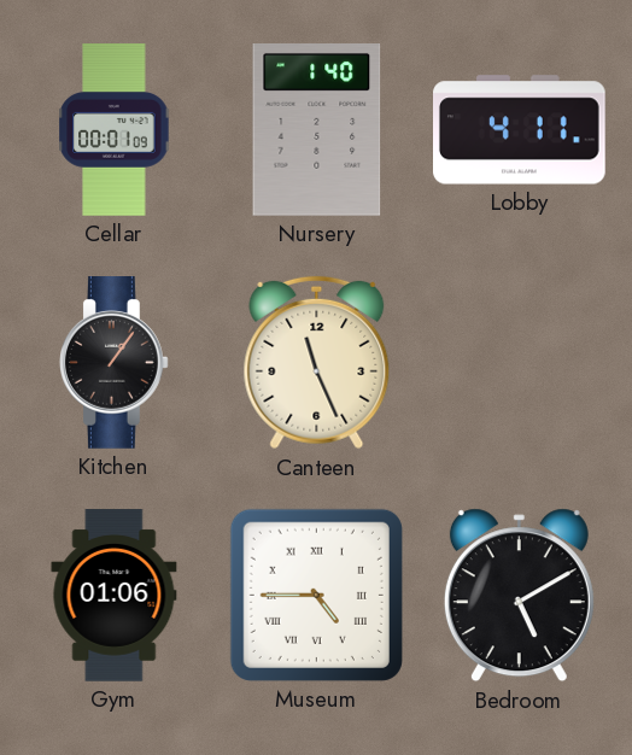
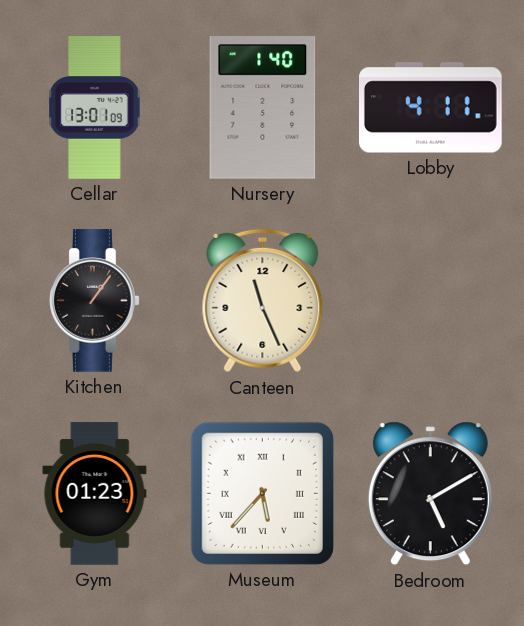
Cellar: 00:01 -> 13:01 (95, 108)
Gym: 01:06 -> 01:23 (95, 494)
Museum: 4:45 -> 5:37 (262, 493)
